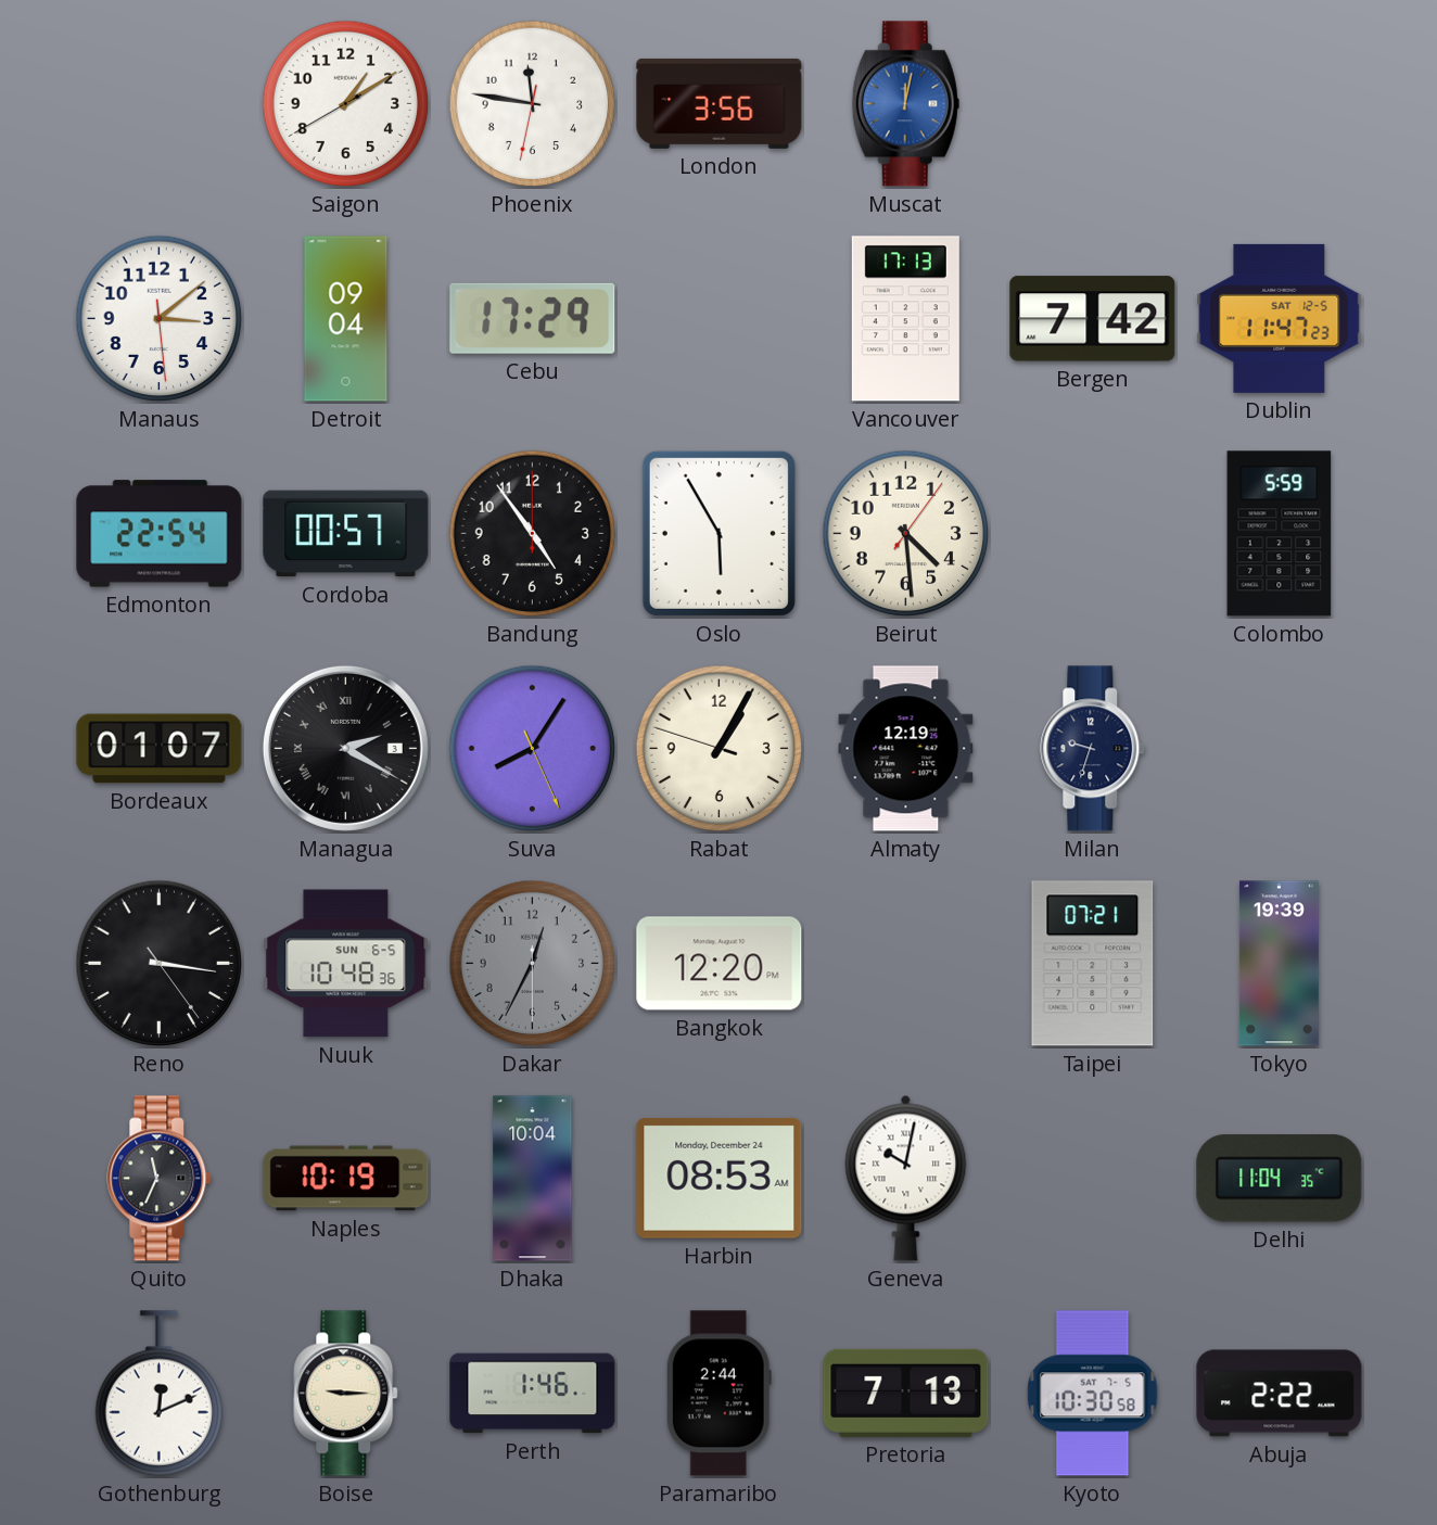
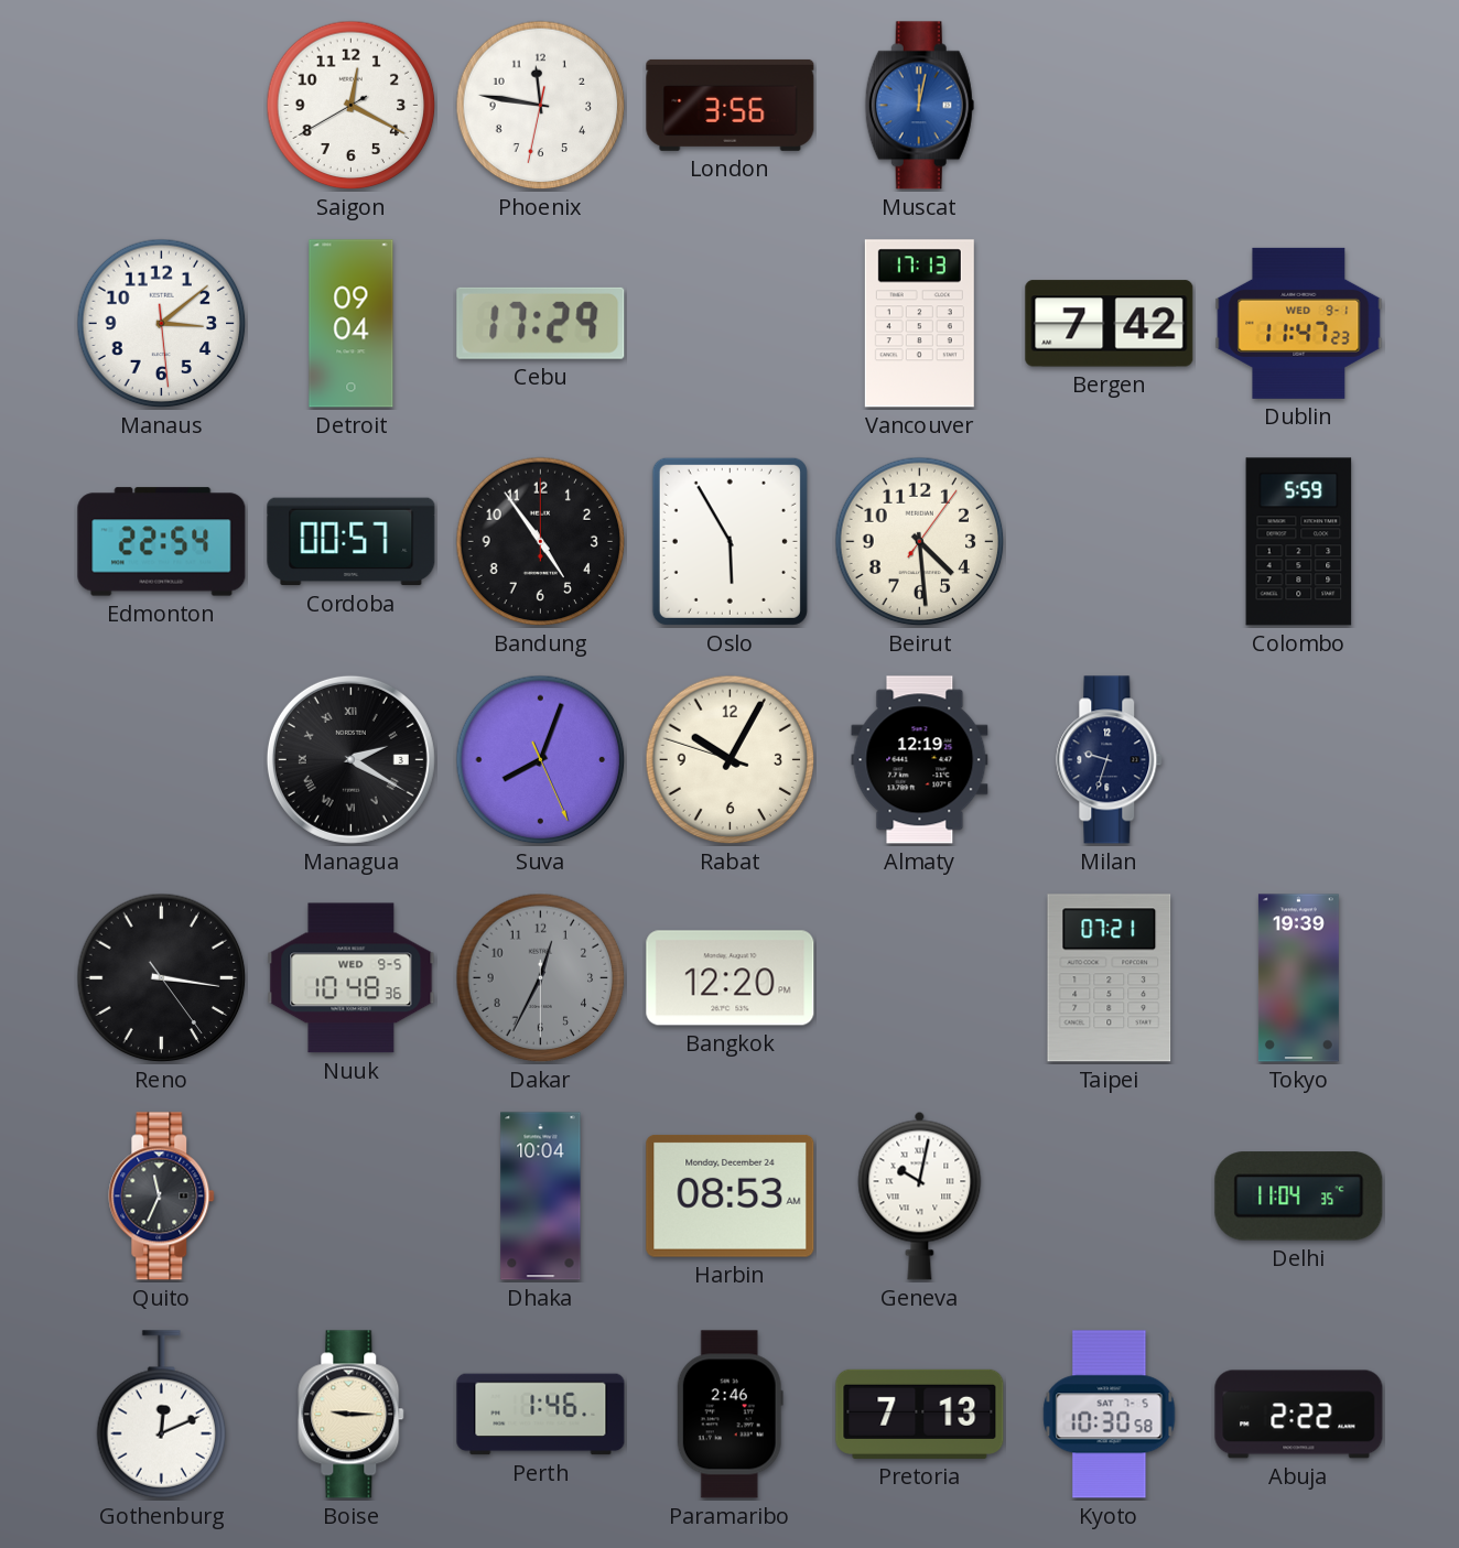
Saigon: 1:09 -> 12:19 (352, 106)
Dublin date: SAT 12-5 -> WED 9-1 (1299, 323)
Bordeaux: 01:07 -> none (160, 749)
Suva: 8:05 -> 8:03 (541, 760)
Rabat: 1:04 -> 10:04 (731, 760)
Nuuk date: SUN 6-5 -> WED 9-5 (352, 978)
Naples: 10:19 -> none (346, 1179)
Paramaribo: 2:44 -> 2:46 (729, 1415)
